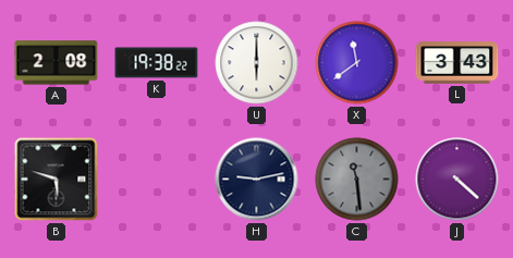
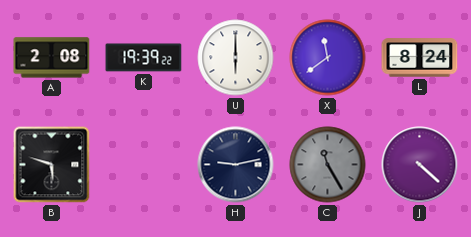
K: 19:38 -> 19:39 (144, 58)
L: 3:43 -> 8:24 (420, 58)
C: 11:29 -> 11:25 (328, 165)
